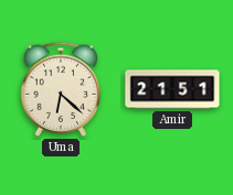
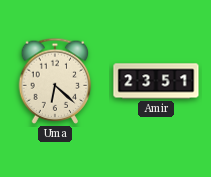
Amir: 21:51 -> 23:51 (156, 81)
